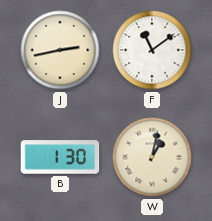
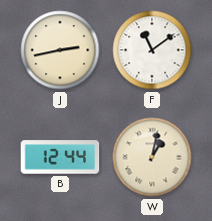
B: 1:30 -> 12:44 (60, 157)
